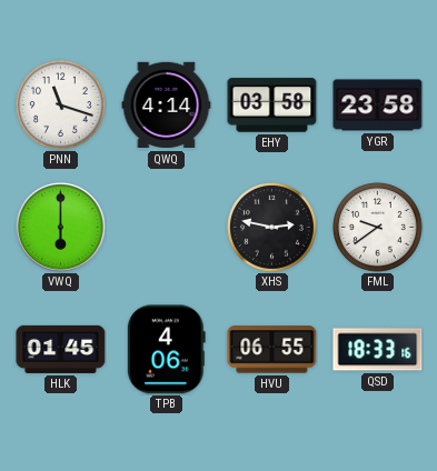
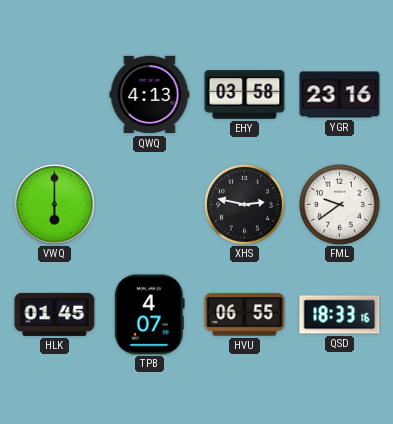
PNN: 11:18 -> none (61, 106)
QWQ: 4:14 -> 4:13 (150, 95)
YGR: 23:58 -> 23:16 (340, 95)
TPB: 4:06 -> 4:07 (149, 315)
